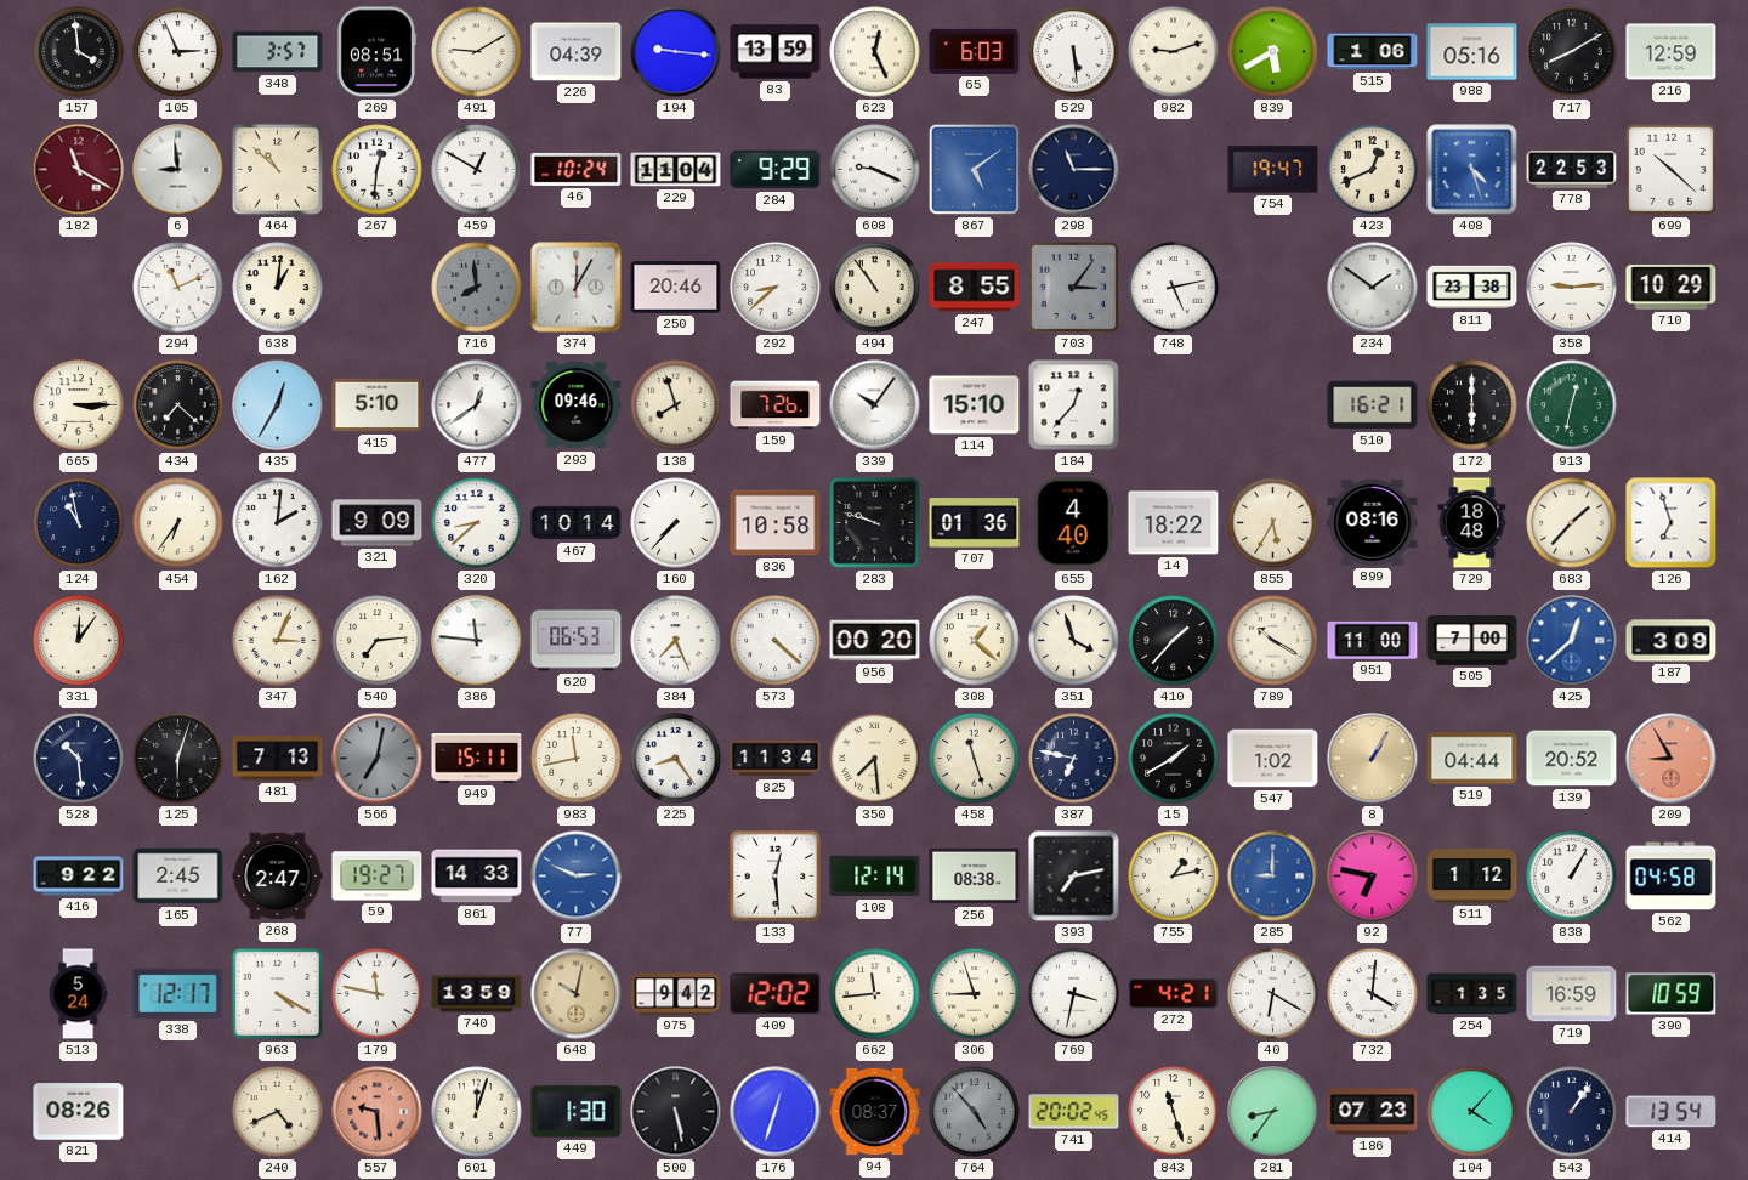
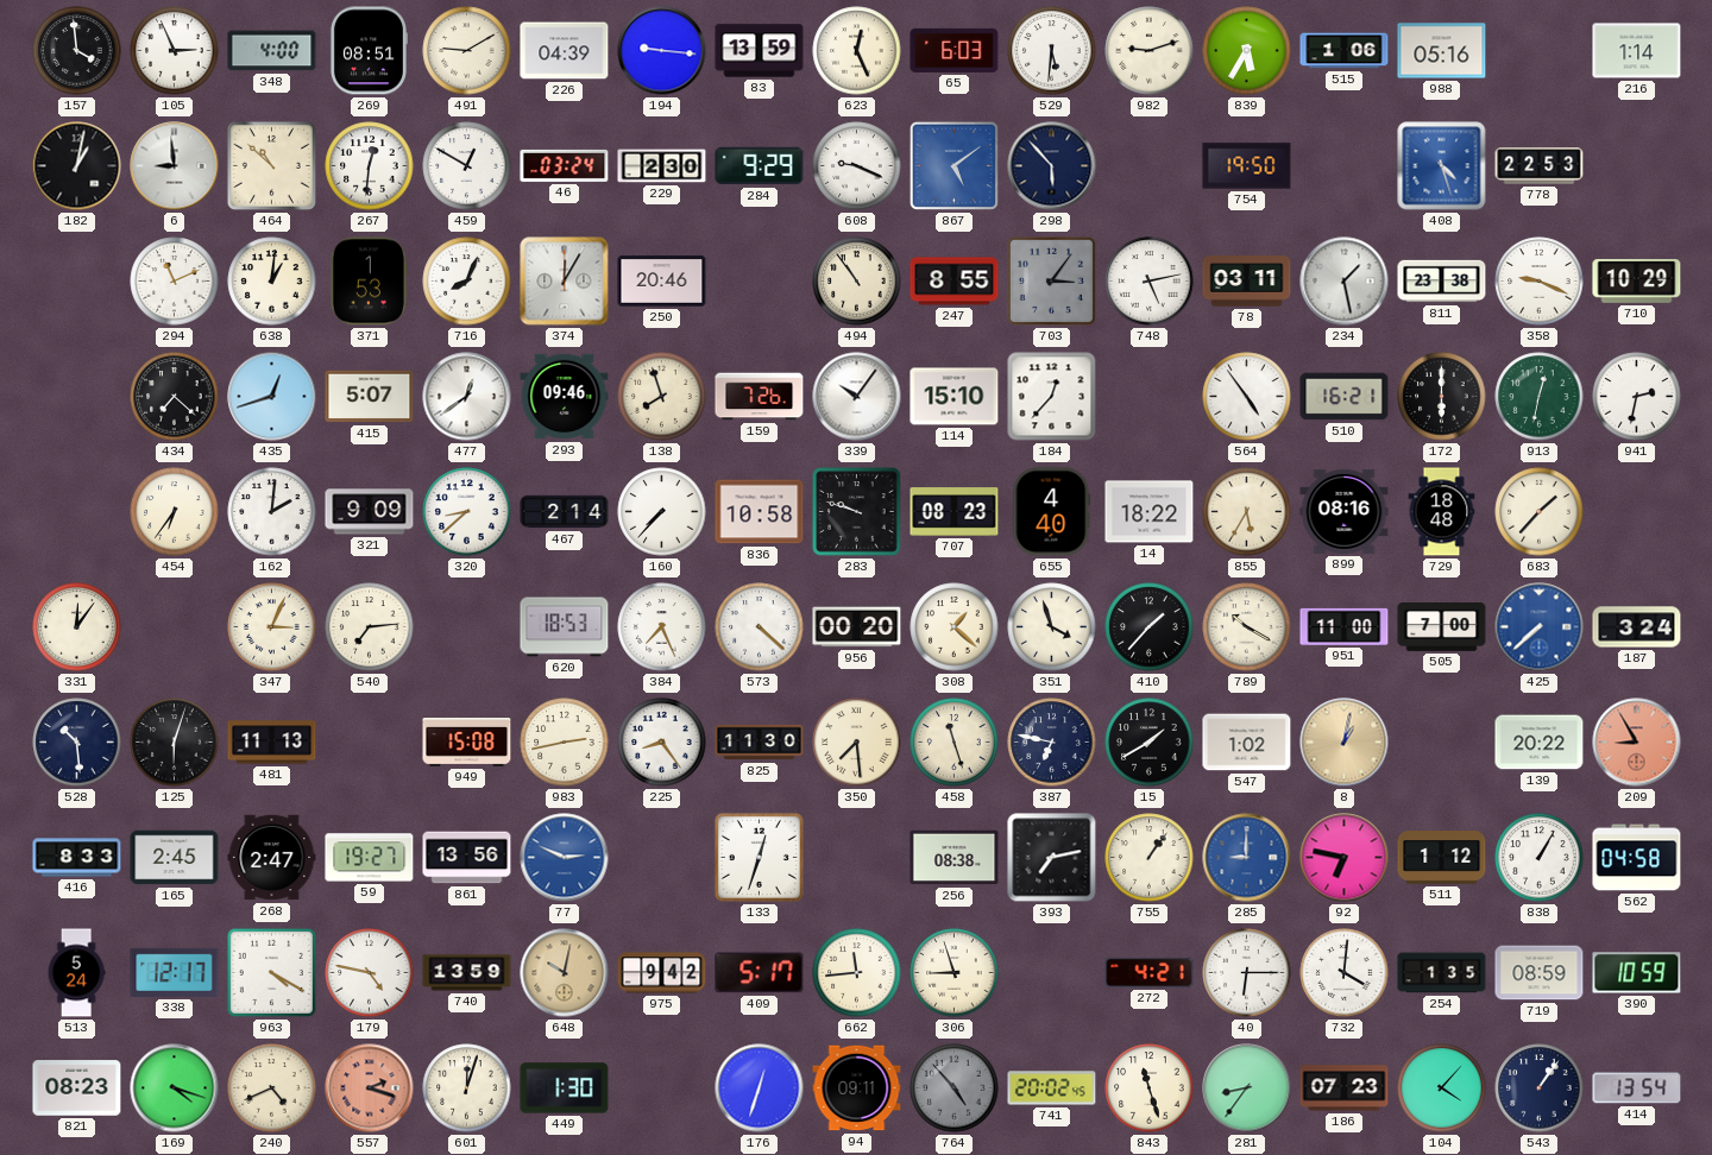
348: 3:57 -> 4:00 (272, 51)
529: 5:29 -> 5:31 (1052, 51)
839: 5:40 -> 5:35 (1247, 51)
717: 8:10 -> none (1572, 52)
216: 12:59 -> 1:14 (1637, 51)
182: 11:20 -> 1:02 (77, 166)
182 dial: burgundy -> black (77, 166)
46: 10:24 -> 03:24 (565, 165)
229: 11:04 -> 2:30 (662, 166)
298: 11:15 -> 5:53 (1052, 166)
754: 19:47 -> 19:50 (1247, 166)
423: 12:41 -> none (1373, 170)
699: 10:22 -> none (1670, 169)
371: none -> 1:53 (369, 282)
716: 7:59 -> 8:04 (467, 282)
716 dial: grey -> white (467, 282)
292: 8:38 -> none (776, 288)
78: none -> 03:11 (1247, 282)
234: 1:51 -> 1:28 (1345, 282)
358: 9:14 -> 9:19 (1540, 282)
665: 3:15 -> none (79, 405)
435: 12:35 -> 12:42 (272, 397)
415: 5:10 -> 5:07 (370, 397)
564: none -> 4:54 (1247, 397)
941: none -> 2:32 (1637, 397)
124: 10:58 -> none (79, 523)
467: 10:14 -> 2:14 (565, 512)
707: 01:36 -> 08:23 (955, 512)
126: 6:57 -> none (1672, 523)
386: 11:46 -> none (477, 641)
620: 06:53 -> 18:53 (565, 627)
425: 12:38 -> 7:38 (1540, 627)
187: 3:09 -> 3:24 (1637, 627)
481: 7:13 -> 11:13 (272, 743)
566: 7:02 -> none (378, 759)
949: 15:11 -> 15:08 (467, 743)
983: 11:43 -> 2:43 (565, 743)
825: 11:34 -> 11:30 (760, 743)
8: 1:05 -> 1:02 (1345, 743)
519: 04:44 -> none (1472, 759)
139: 20:52 -> 20:22 (1540, 743)
416: 9:22 -> 8:33 (77, 858)
861: 14:33 -> 13:56 (467, 858)
133: 12:29 -> 12:33 (759, 857)
108: 12:14 -> none (875, 877)
755: 1:13 -> 1:06 (1150, 858)
179: 11:47 -> 4:47 (370, 973)
409: 12:02 -> 5:17 (760, 973)
769: 3:32 -> none (1074, 994)
40: 6:20 -> 6:15 (1247, 973)
719: 16:59 -> 08:59 (1540, 973)
821: 08:26 -> 08:23 (77, 1088)
169: none -> 4:18 (175, 1088)
557: 9:29 -> 2:18 (370, 1088)
500: 5:28 -> none (676, 1112)
94: 08:37 -> 09:11 (857, 1088)
